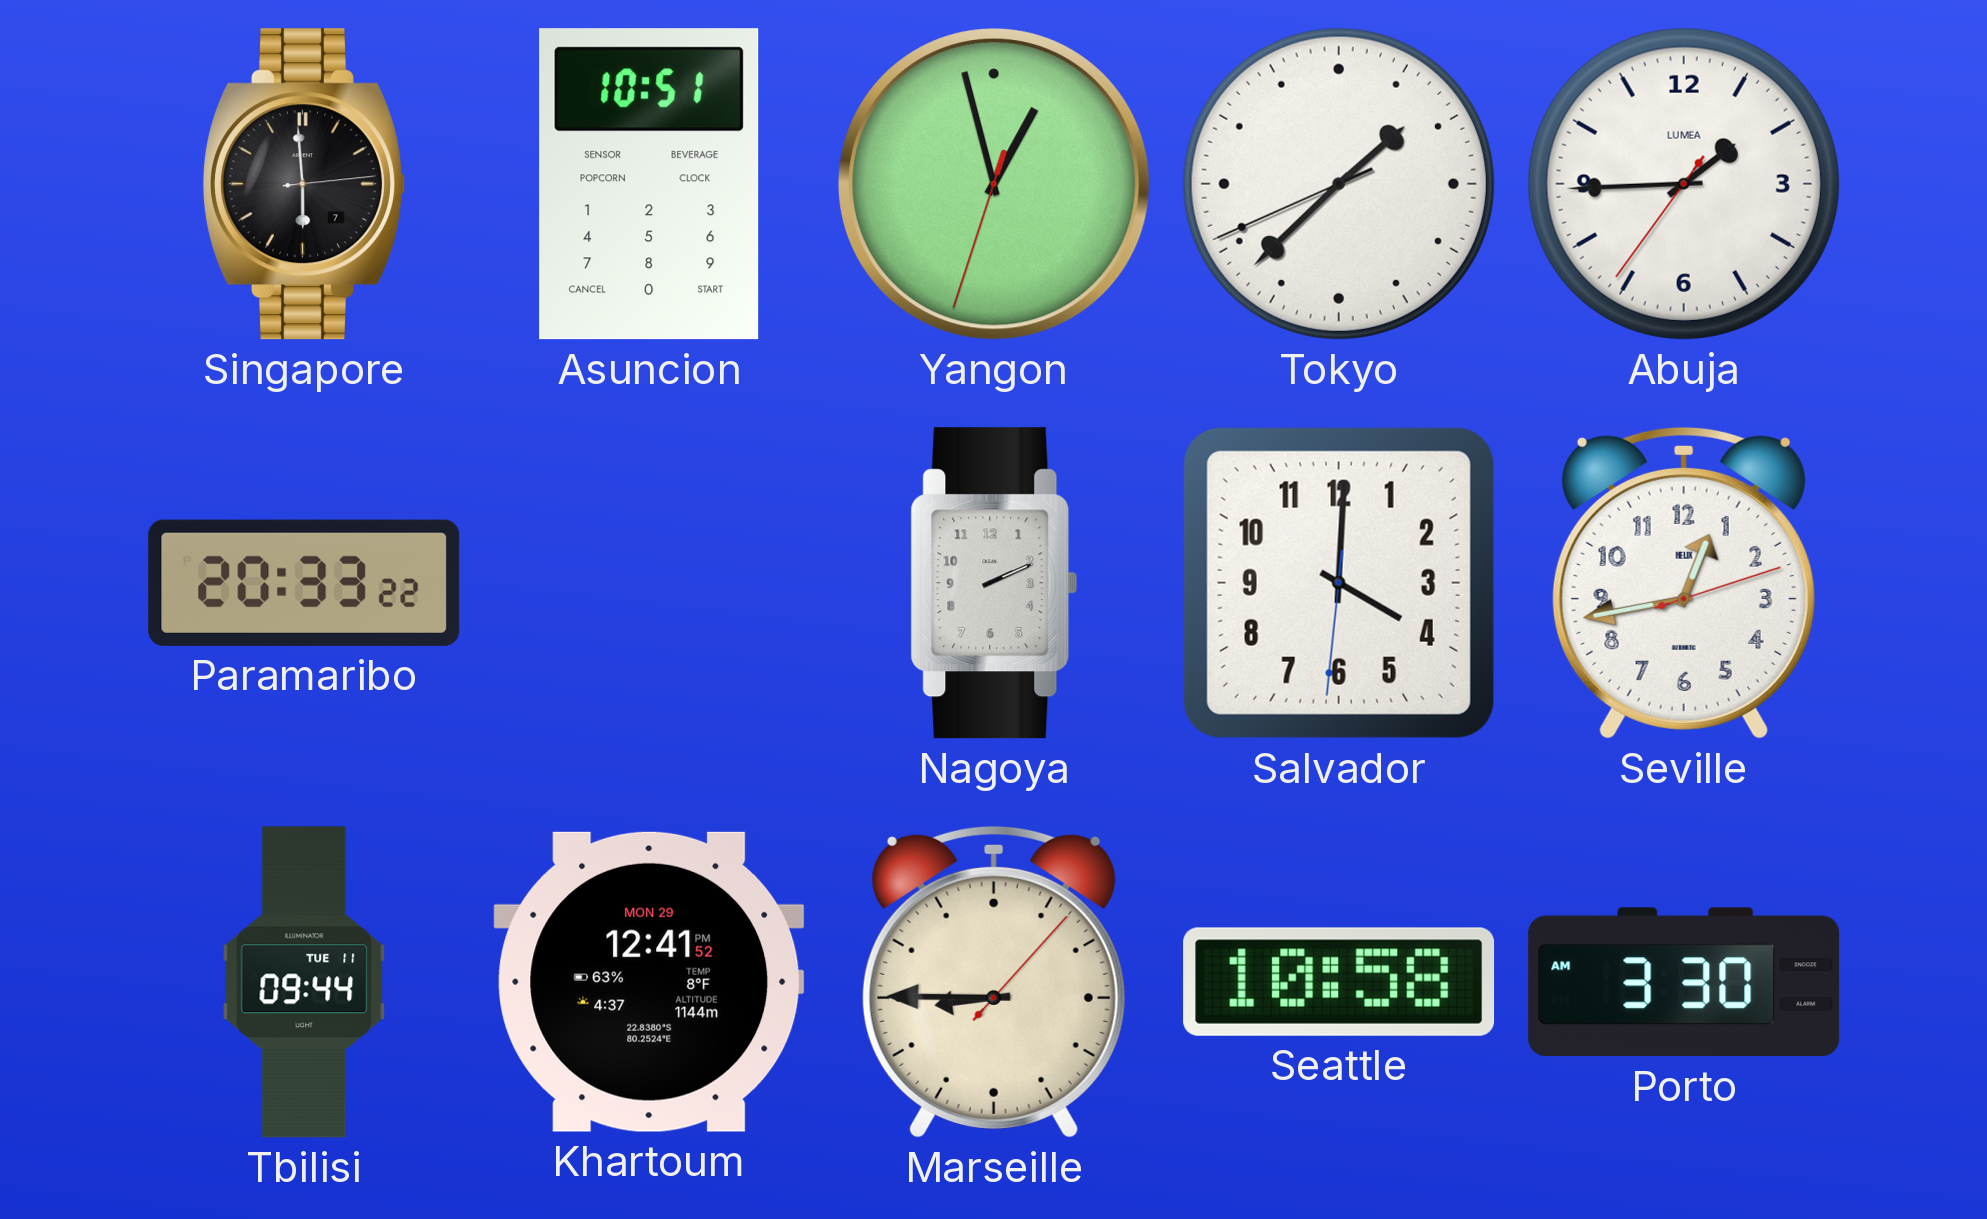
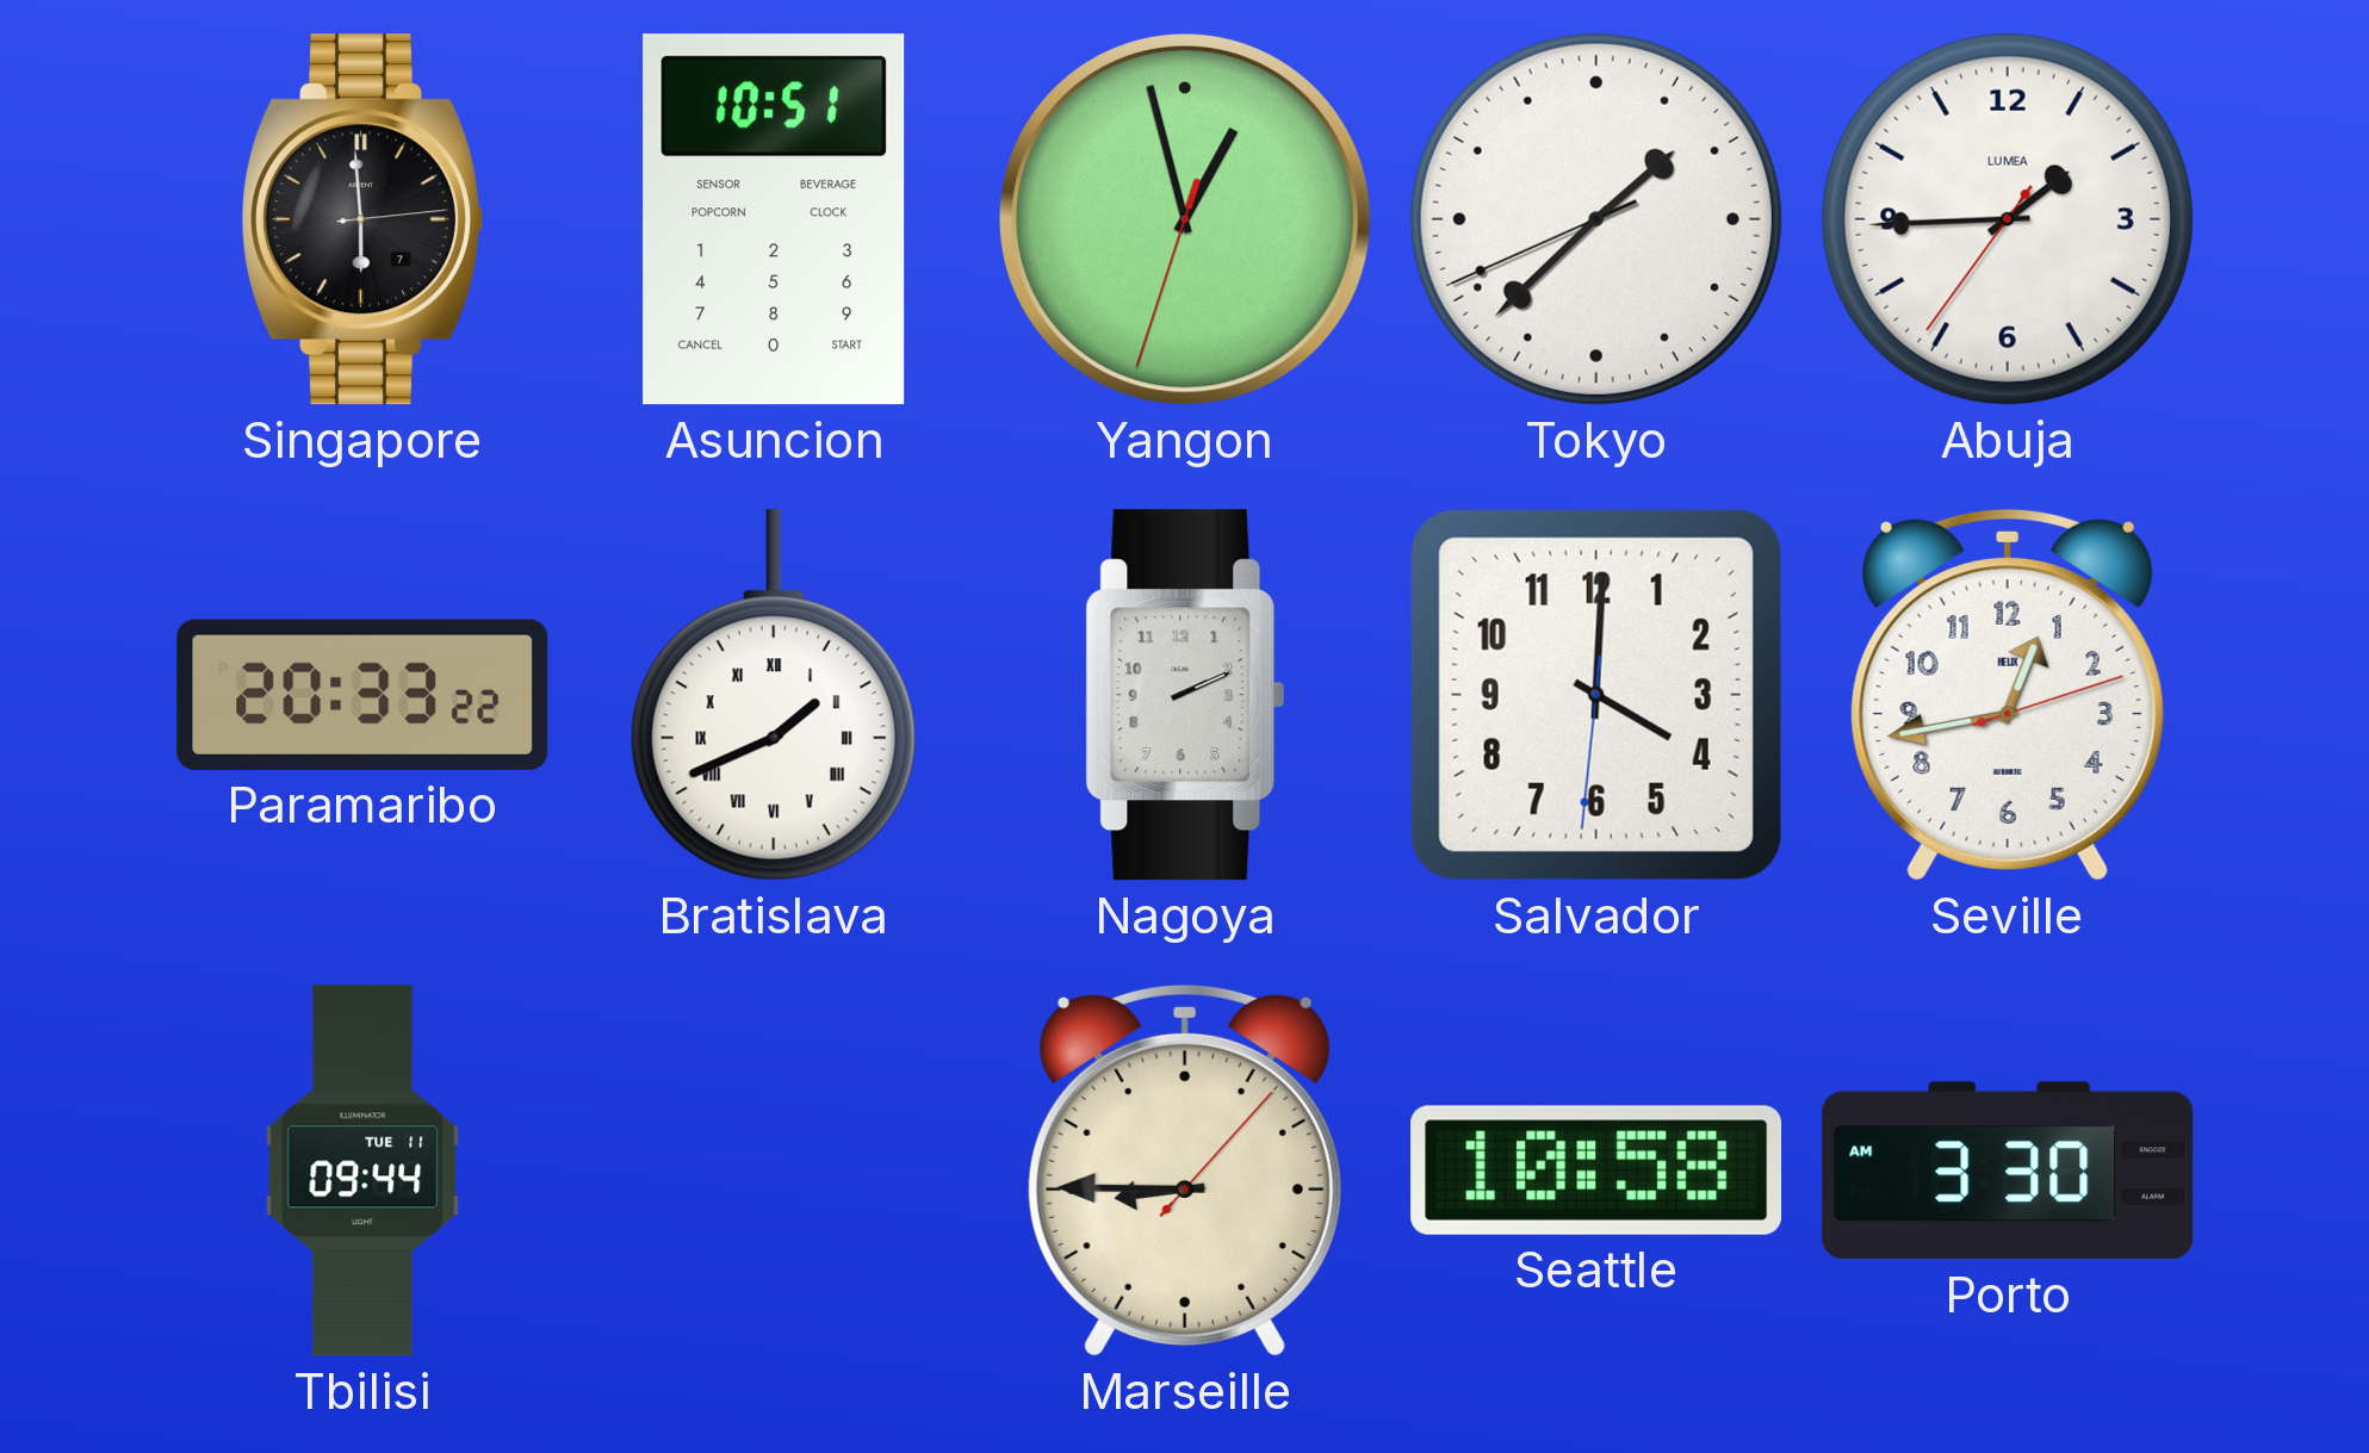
Bratislava: none -> 1:41 (774, 695)
Khartoum: 12:41 -> none (649, 982)
